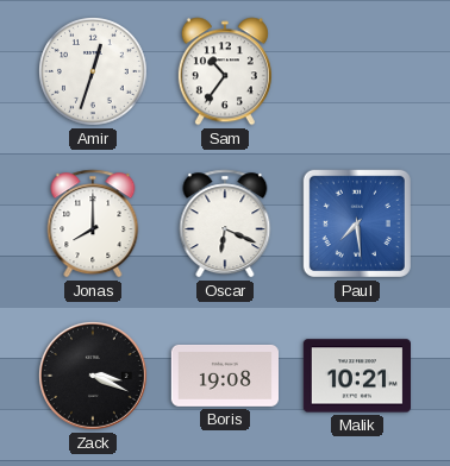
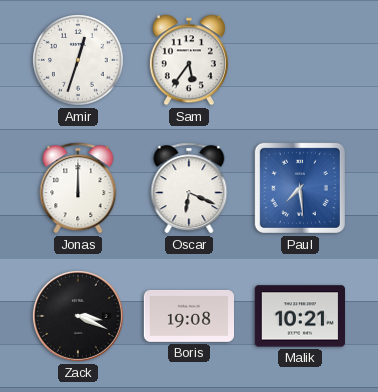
Sam: 10:36 -> 5:36 (189, 60)
Jonas: 8:00 -> 12:00 (78, 188)
